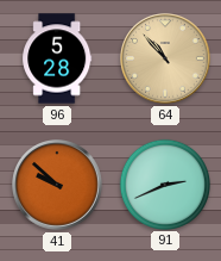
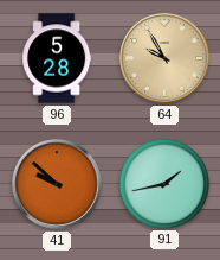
64: 10:53 -> 9:55 (166, 59)
91: 2:41 -> 1:43 (163, 183)
